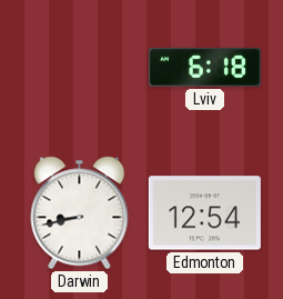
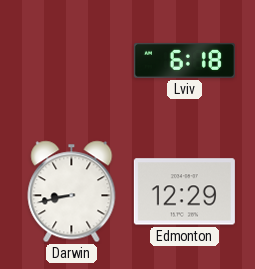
Edmonton: 12:54 -> 12:29 (184, 192)
